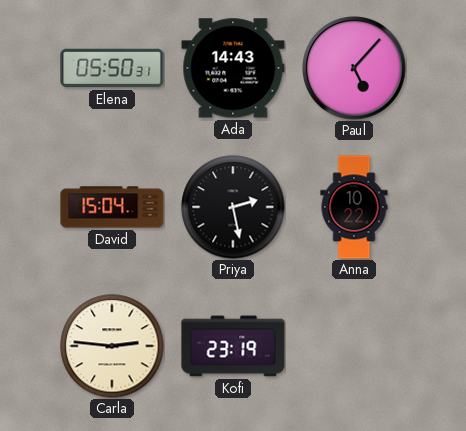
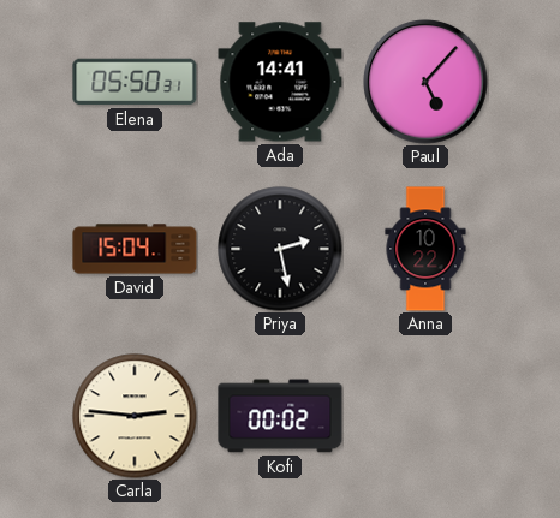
Ada: 14:43 -> 14:41 (280, 82)
Kofi: 23:19 -> 00:02 (280, 416)
